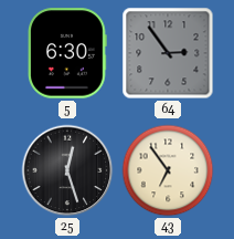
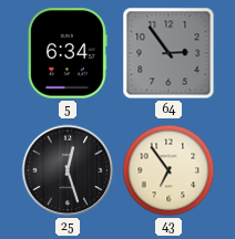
5: 6:30 -> 6:34 (69, 53)
